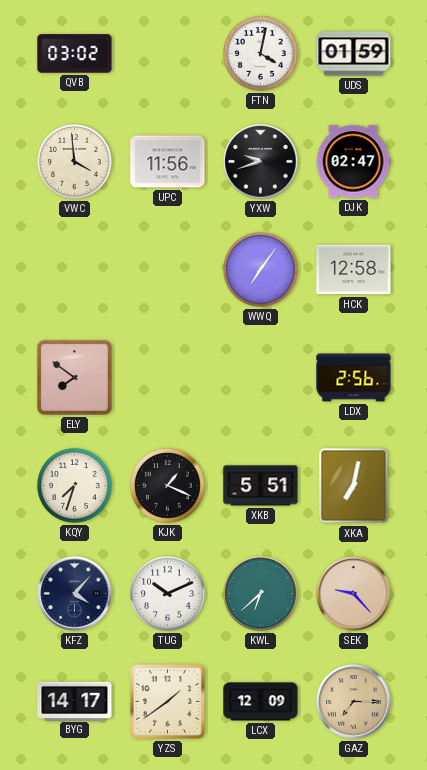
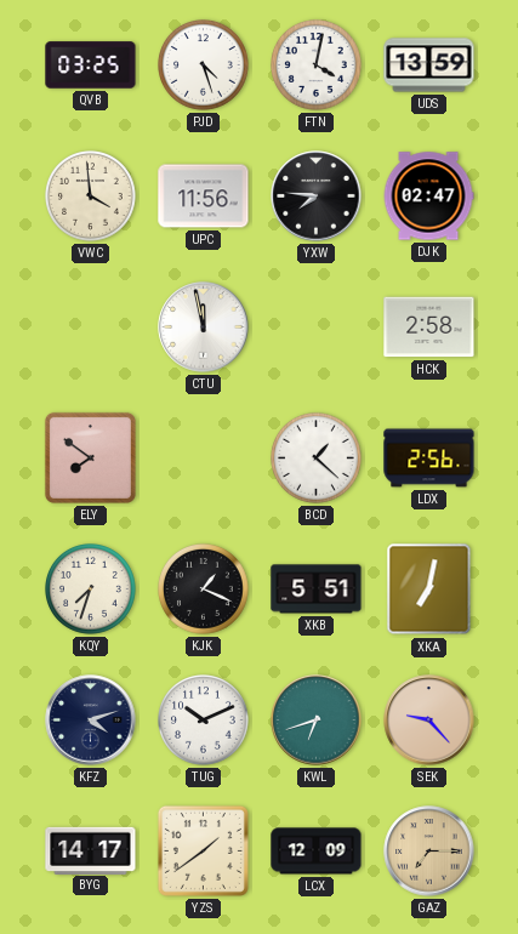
QVB: 03:02 -> 03:25 (91, 66)
PJD: none -> 4:27 (204, 66)
UDS: 01:59 -> 13:59 (429, 66)
YXW: 9:42 -> 7:46 (317, 197)
CTU: none -> 11:58 (204, 328)
WWQ: 7:06 -> none (261, 270)
HCK: 12:58 -> 2:58 (429, 328)
BCD: none -> 1:22 (317, 459)
KFZ: 4:07 -> 4:12 (91, 721)
KWL: 6:38 -> 6:42 (317, 721)
